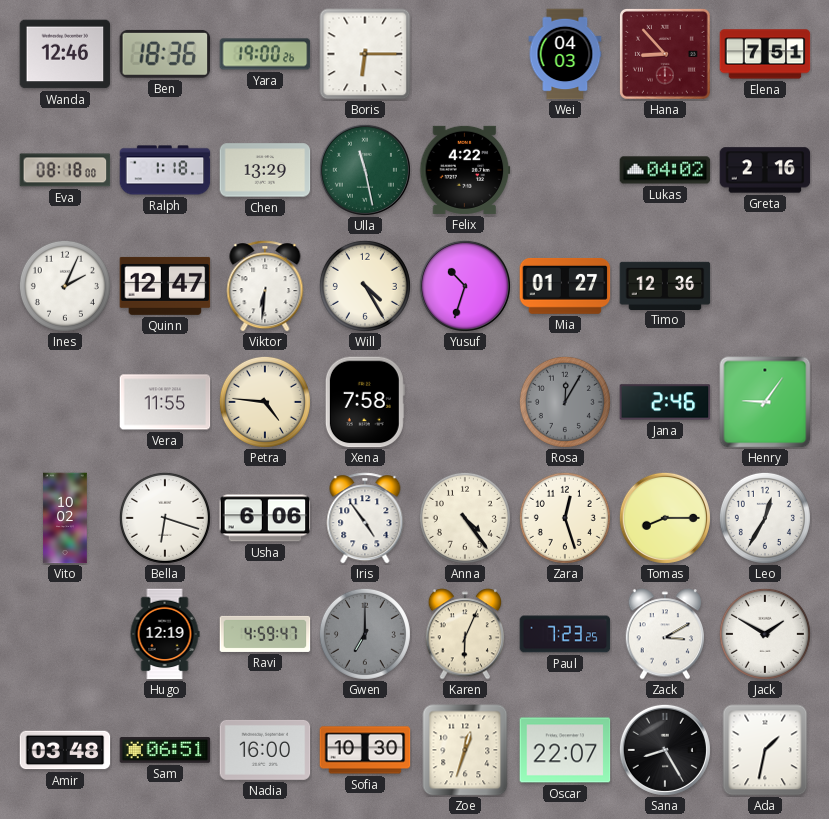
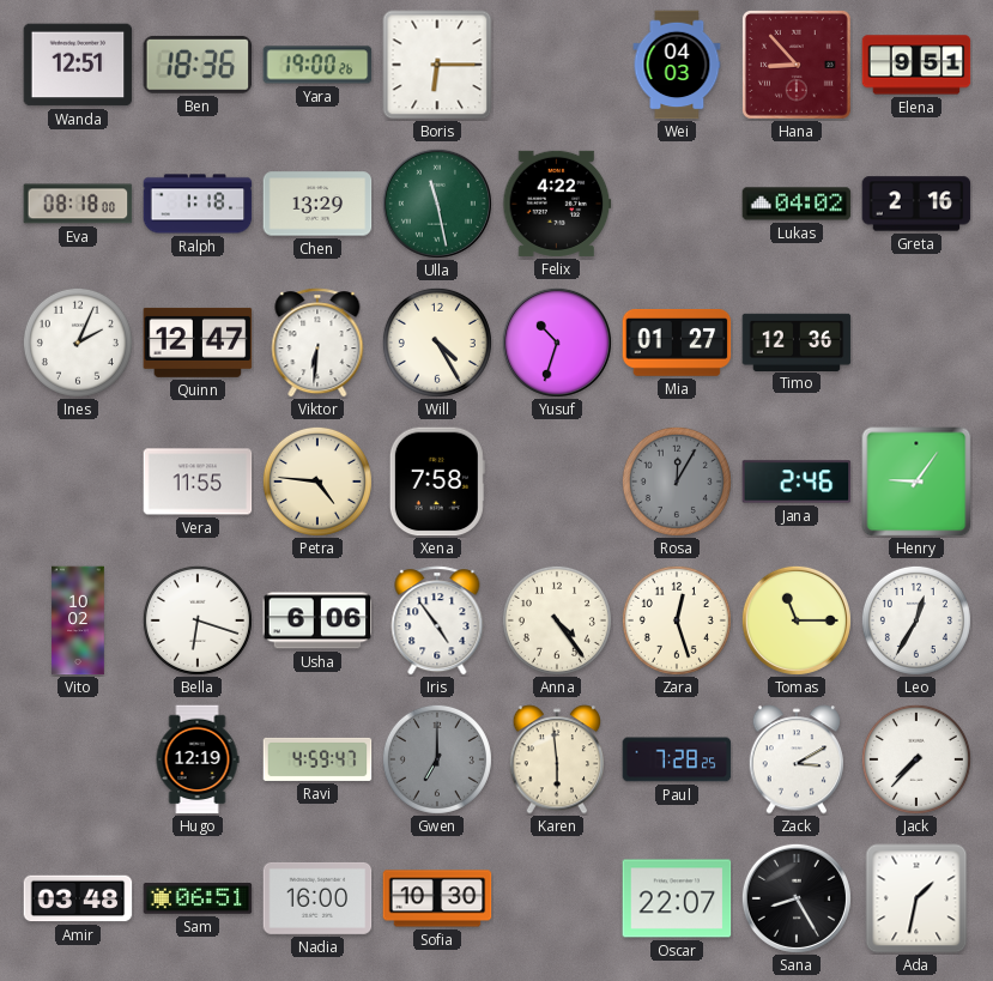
Wanda: 12:46 -> 12:51 (78, 65)
Elena: 7:51 -> 9:51 (916, 65)
Tomas: 8:15 -> 11:15 (797, 620)
Karen: 6:04 -> 5:59 (556, 759)
Paul: 7:23 -> 7:28 (677, 759)
Jack: 1:50 -> 7:37 (916, 759)
Zoe: 12:33 -> none (465, 750)
